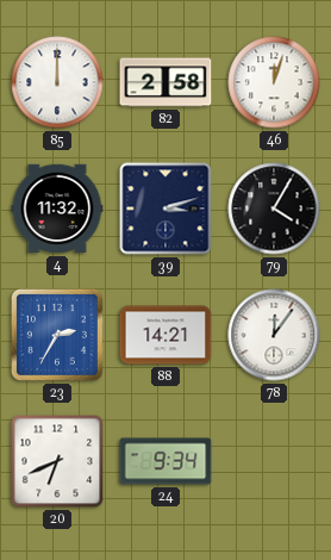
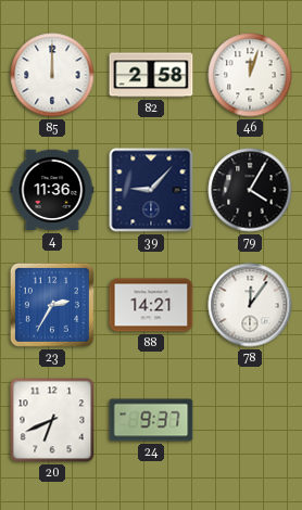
4: 11:32 -> 11:36 (52, 190)
39: 3:12 -> 9:07 (151, 190)
24: 9:34 -> 9:37 (151, 420)
